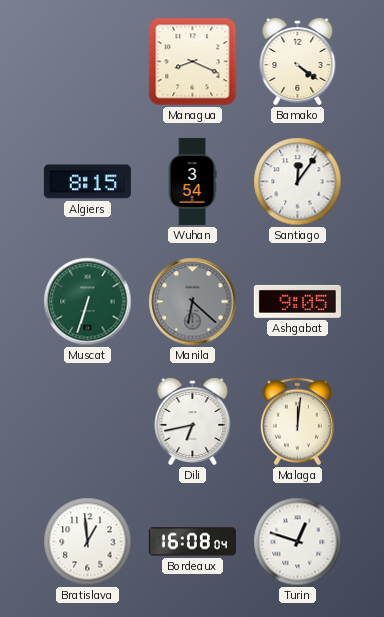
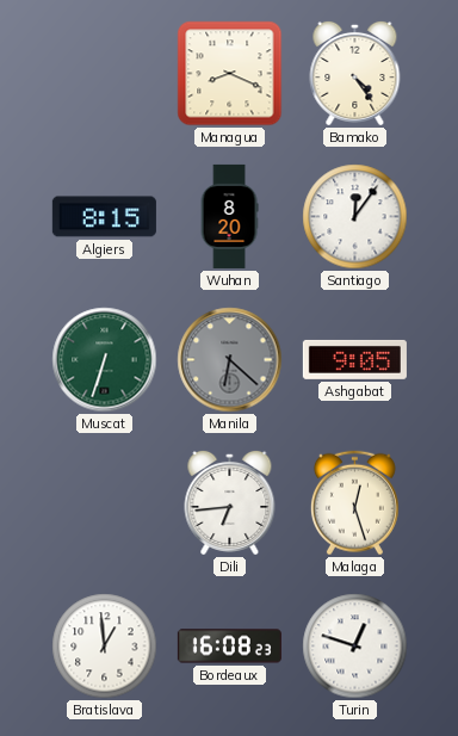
Bamako: 4:21 -> 4:24 (355, 73)
Wuhan: 3:54 -> 8:20 (229, 216)
Dili: 6:43 -> 6:44 (230, 502)
Malaga: 12:01 -> 12:27 (354, 503)
Bordeaux: 16:08:04 -> 16:08:23 (229, 647)
